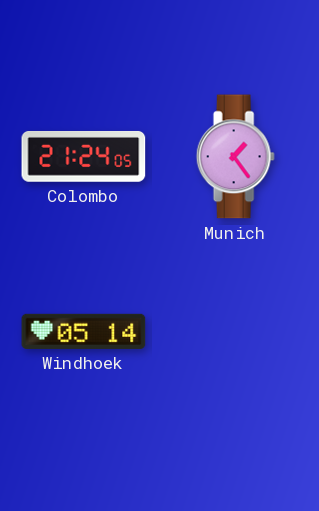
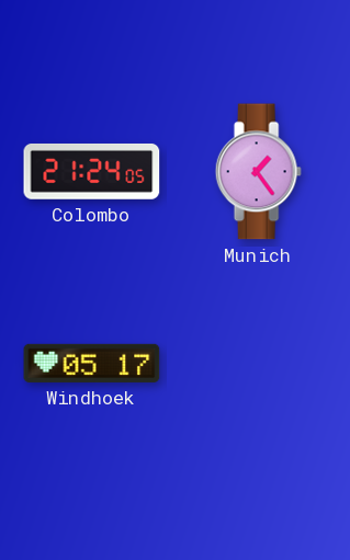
Windhoek: 05:14 -> 05:17 (92, 363)
